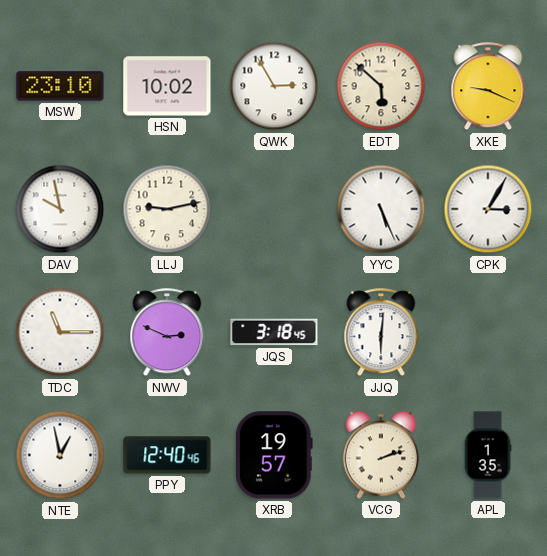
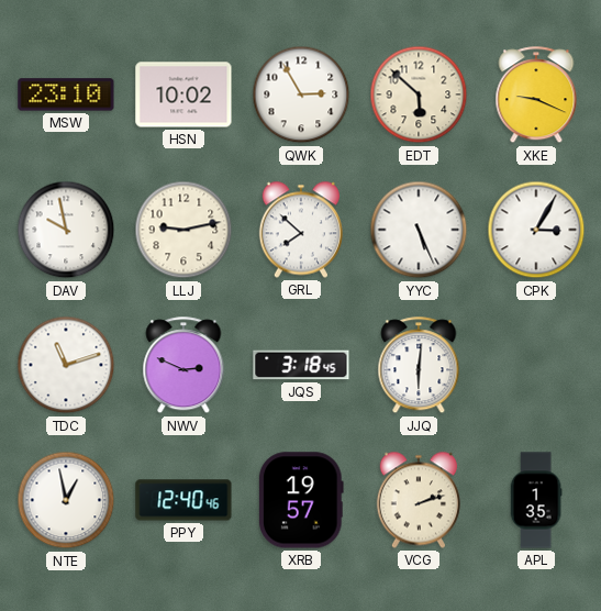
GRL: none -> 7:52 (301, 230)
TDC: 11:15 -> 11:12 (66, 365)
